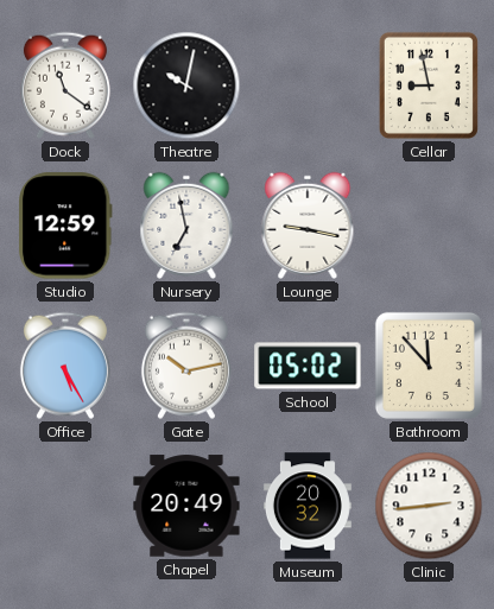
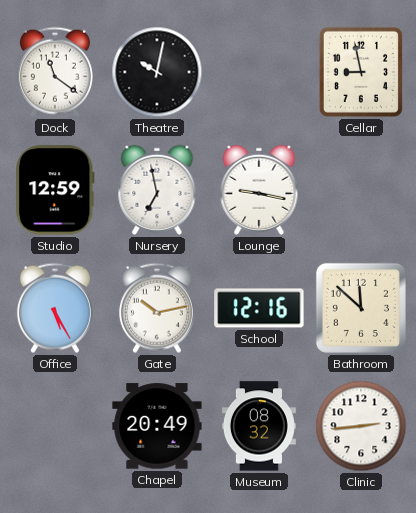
School: 05:02 -> 12:16 (259, 308)
Bathroom: 11:53 -> 11:52 (361, 308)
Museum: 20:32 -> 08:32 (259, 426)
